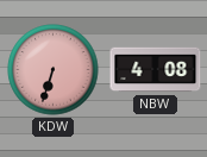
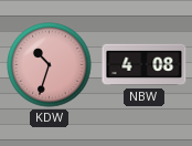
KDW: 6:33 -> 10:33 (50, 65)
